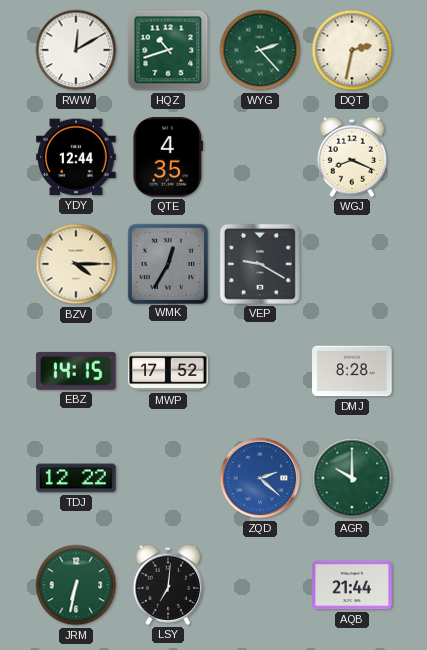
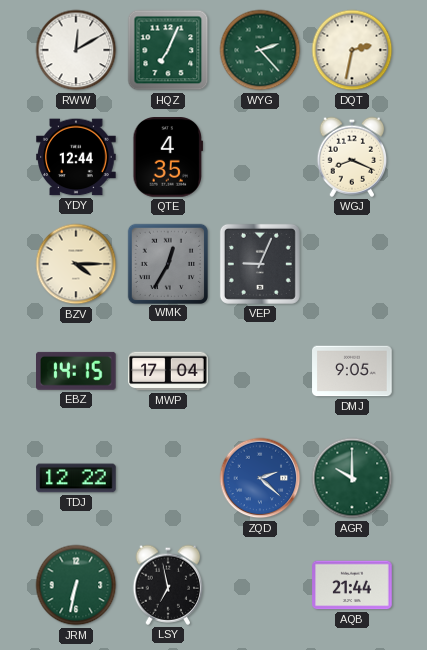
HQZ: 10:42 -> 7:04 (168, 50)
VEP: 9:20 -> 9:04 (260, 264)
MWP: 17:52 -> 17:04 (168, 371)
DMJ: 8:28 -> 9:05 (352, 371)
LSY: 7:01 -> 6:58 (168, 585)
